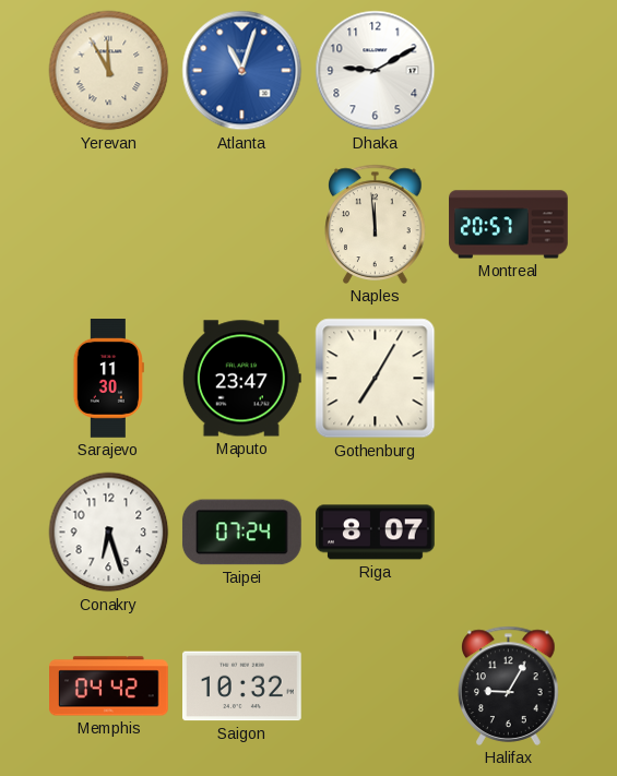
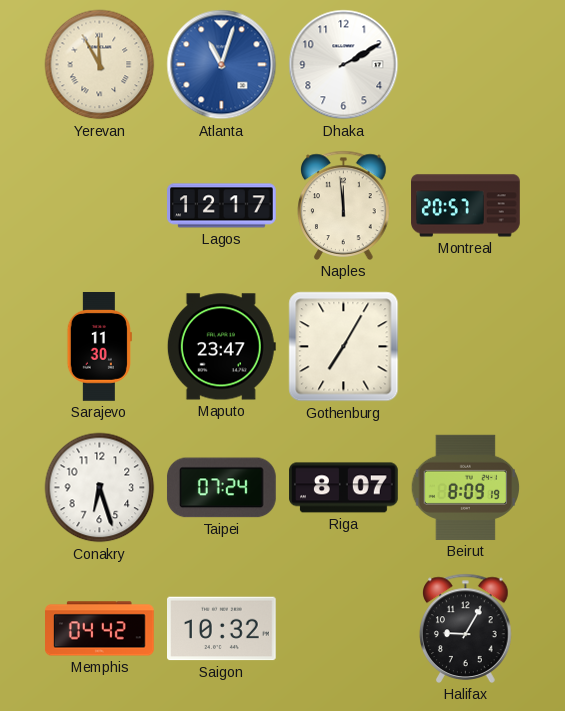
Dhaka: 9:10 -> 2:10 (344, 65)
Lagos: none -> 12:17 (222, 206)
Beirut: none -> 8:09 (466, 487)
